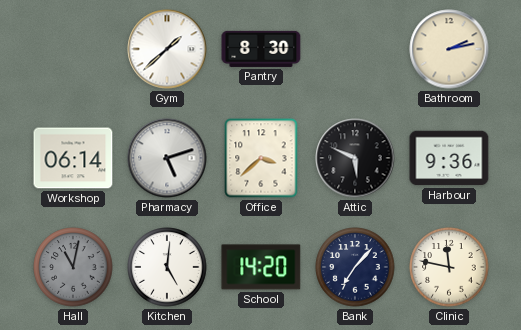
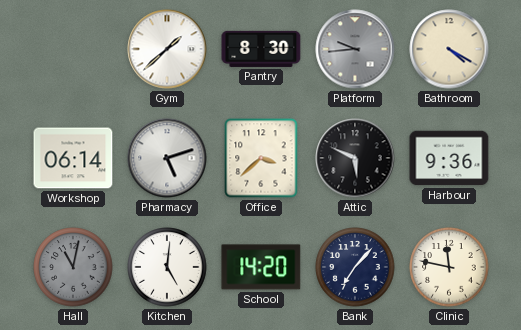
Platform: none -> 9:44 (355, 49)
Bathroom: 2:13 -> 4:20 (449, 49)
